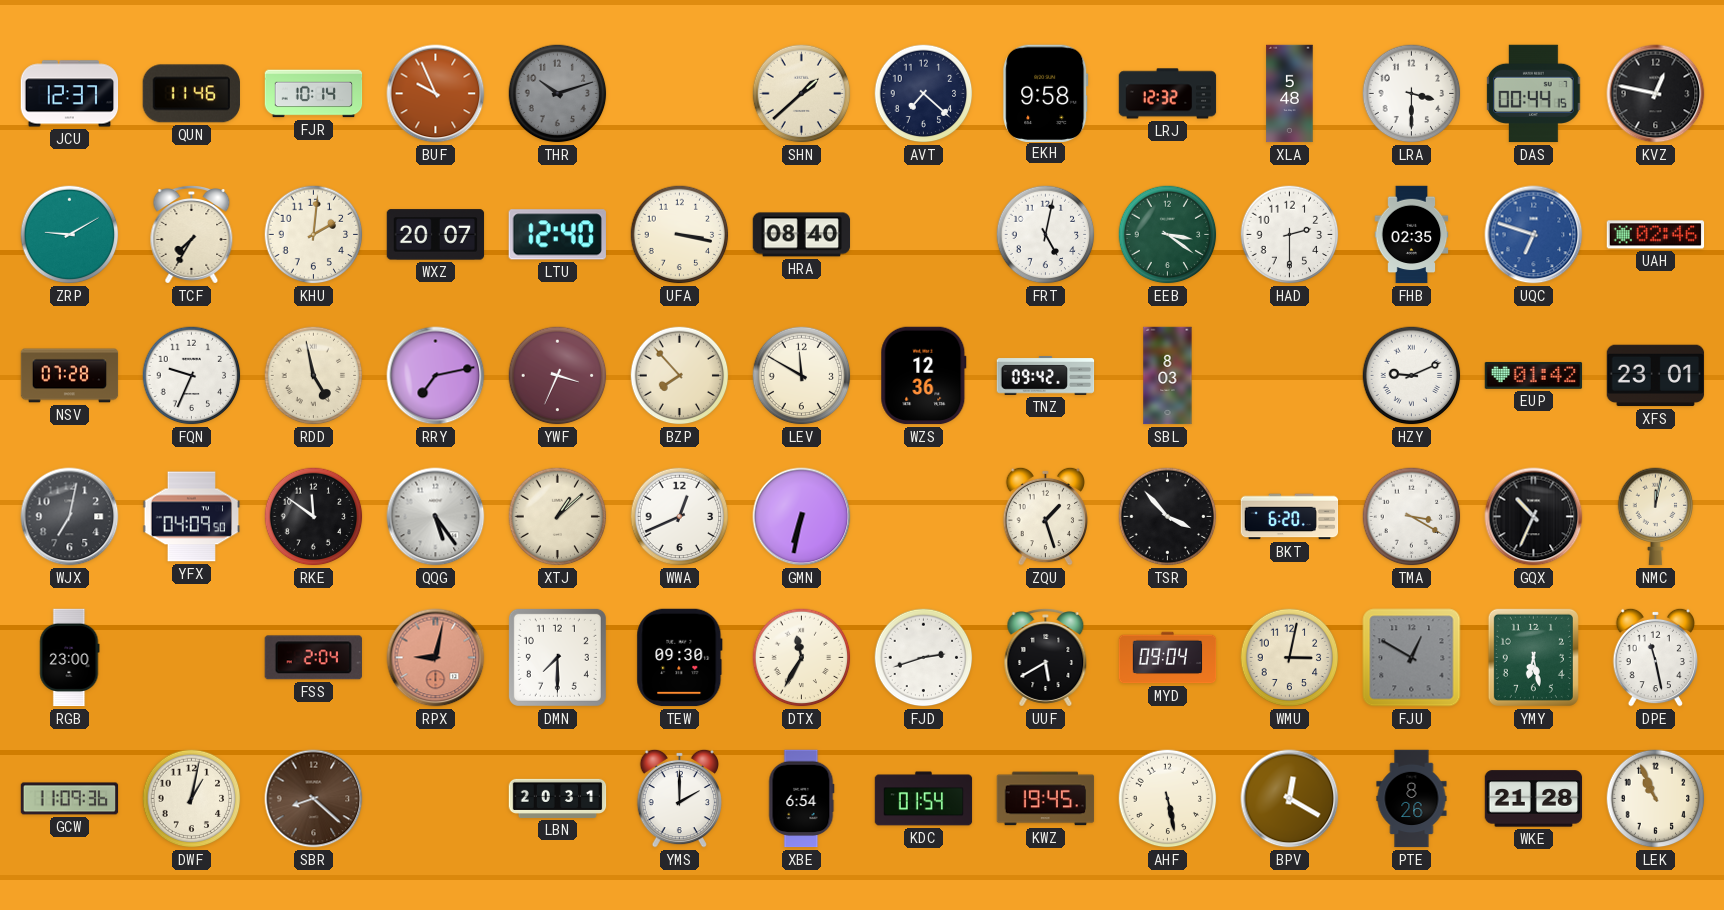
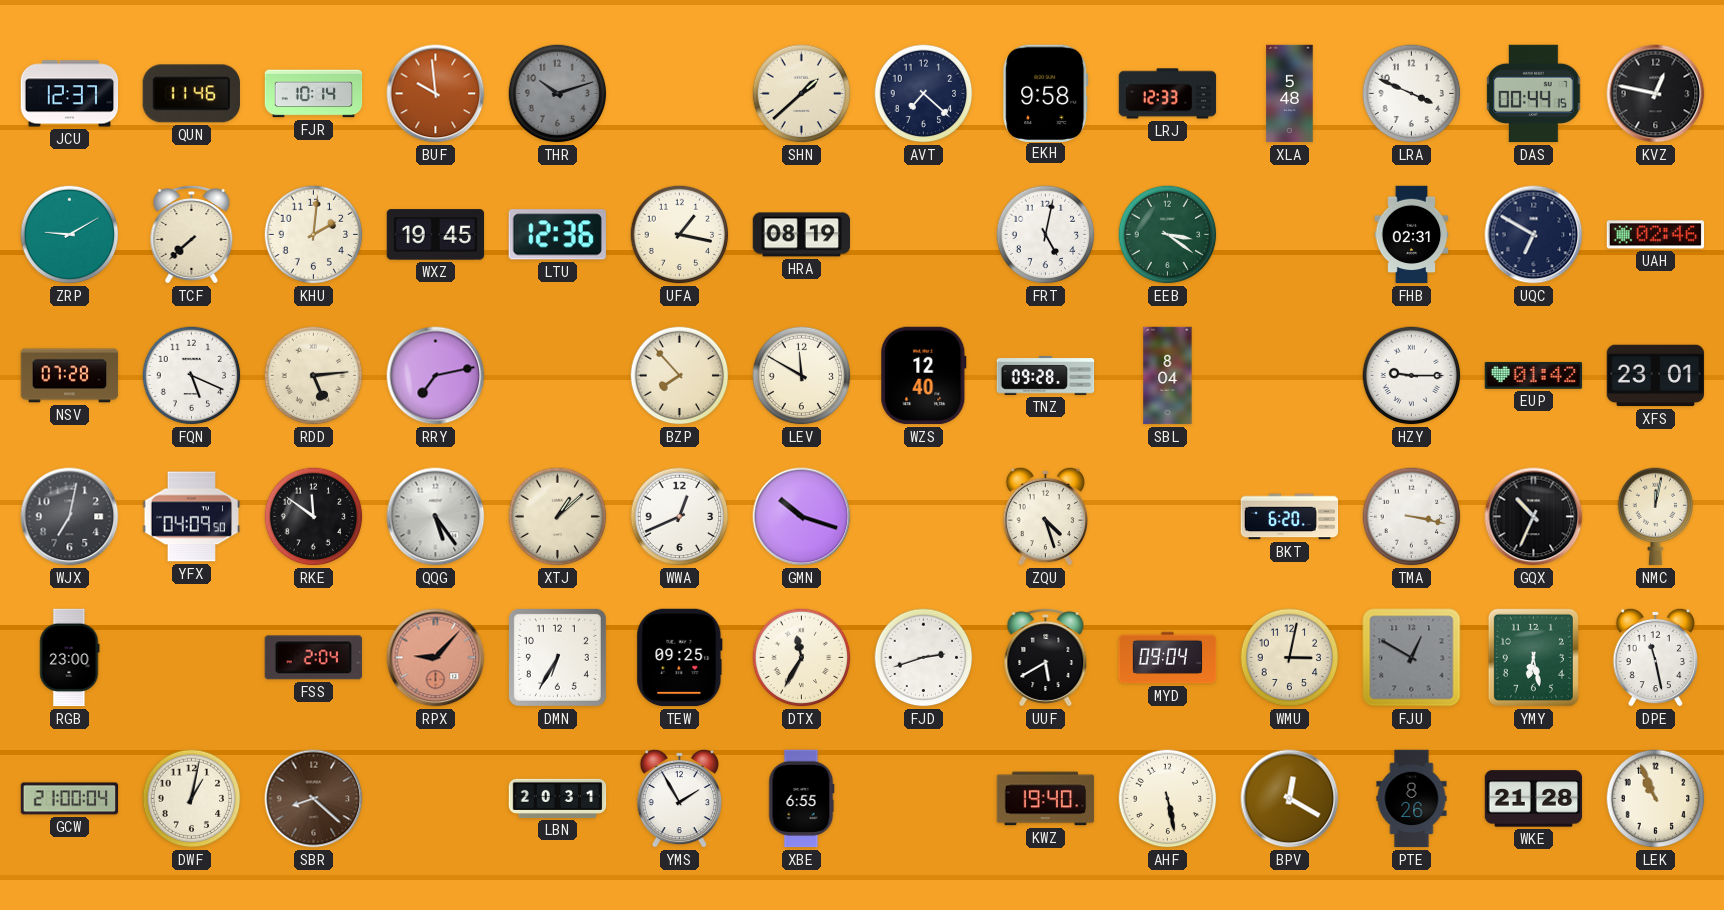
BUF: 9:56 -> 9:59 (436, 94)
LRJ: 12:32 -> 12:33 (1168, 94)
LRA: 3:30 -> 3:49 (1412, 94)
TCF: 7:35 -> 7:38 (192, 235)
WXZ: 20:07 -> 19:45 (436, 235)
LTU: 12:40 -> 12:36 (557, 235)
UFA: 3:17 -> 1:17 (680, 235)
HRA: 08:40 -> 08:19 (802, 235)
HAD: 2:30 -> none (1290, 235)
FHB: 02:35 -> 02:31 (1412, 235)
UQC: 6:48 -> 6:50 (1534, 235)
UQC dial: blue -> navy (1534, 235)
FQN: 9:34 -> 5:19 (192, 376)
RDD: 4:58 -> 5:14 (314, 376)
YWF: 3:34 -> none (558, 376)
WZS: 12:36 -> 12:40 (924, 376)
TNZ: 09:42 -> 09:28 (1046, 376)
SBL: 8:03 -> 8:04 (1168, 376)
HZY: 9:11 -> 9:15 (1412, 376)
GMN: 6:32 -> 10:18 (802, 517)
ZQU: 1:27 -> 4:27 (1045, 516)
TSR: 3:53 -> none (1168, 517)
TMA: 3:20 -> 3:17 (1412, 517)
RPX: 9:02 -> 9:07 (436, 658)
DMN: 7:30 -> 6:35 (557, 657)
TEW: 09:30 -> 09:25 (680, 658)
GCW: 11:09 -> 21:00 (70, 799)
YMS: 2:00 -> 1:55 (679, 798)
XBE: 6:54 -> 6:55 (802, 799)
KDC: 01:54 -> none (924, 799)
KWZ: 19:45 -> 19:40 (1046, 799)
